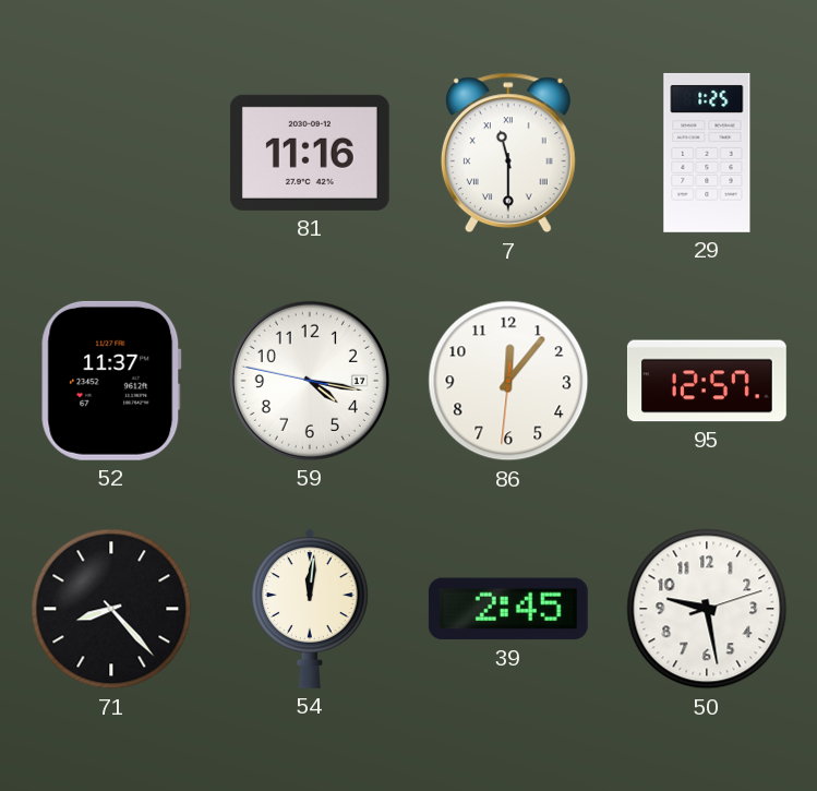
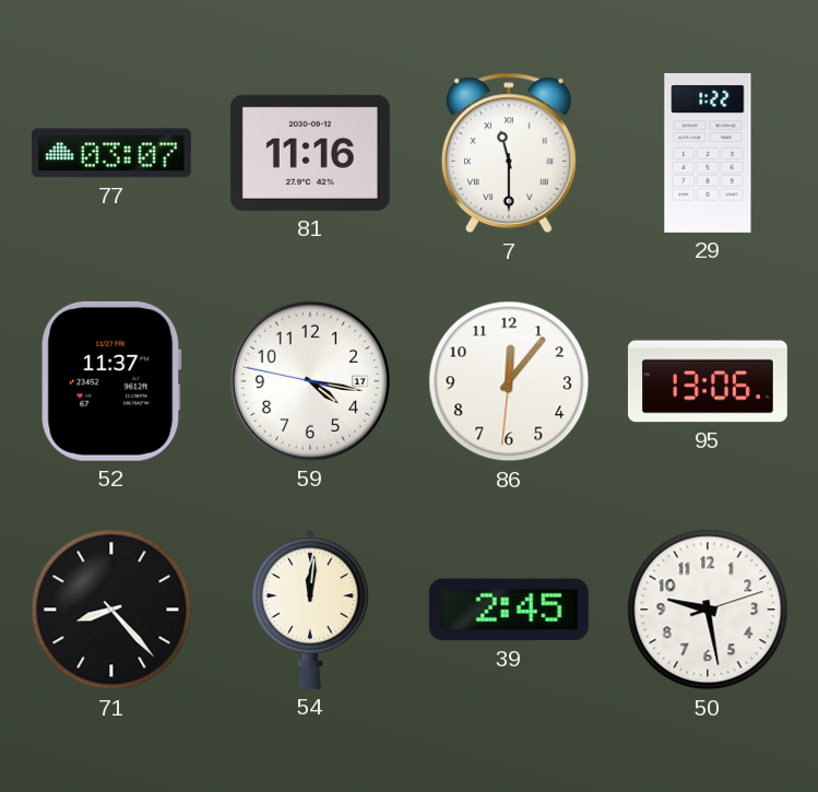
77: none -> 03:07 (111, 153)
29: 1:25 -> 1:22 (708, 153)
95: 12:57 -> 13:06 (708, 381)
